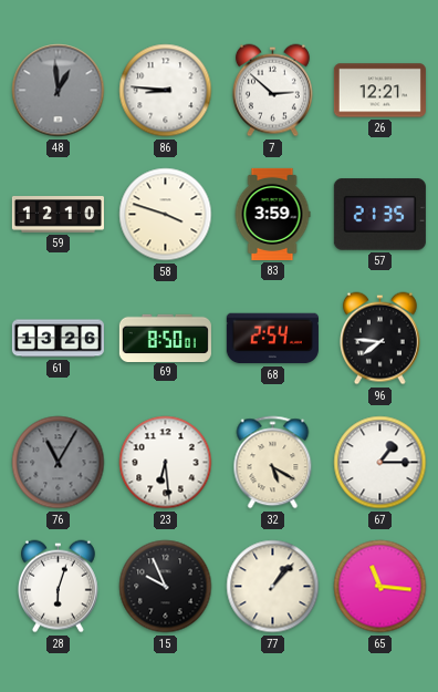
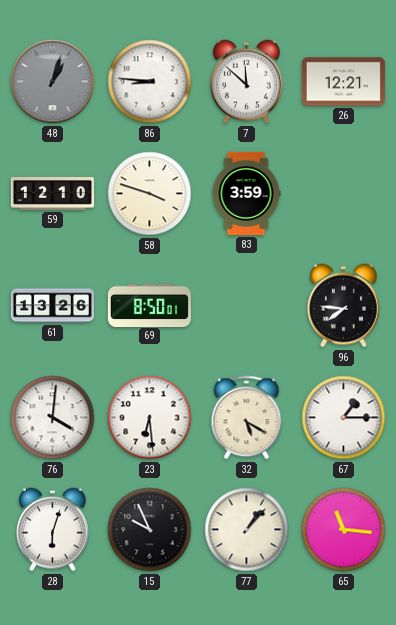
48: 12:59 -> 1:03 (53, 82)
7: 2:52 -> 11:52 (246, 82)
57: 21:35 -> none (379, 215)
68: 2:54 -> none (272, 339)
76: 11:05 -> 4:01 (53, 418)
76 dial: grey -> white (53, 418)
